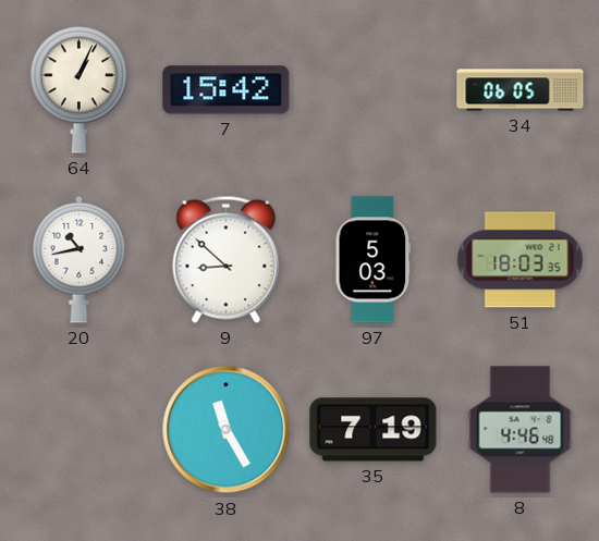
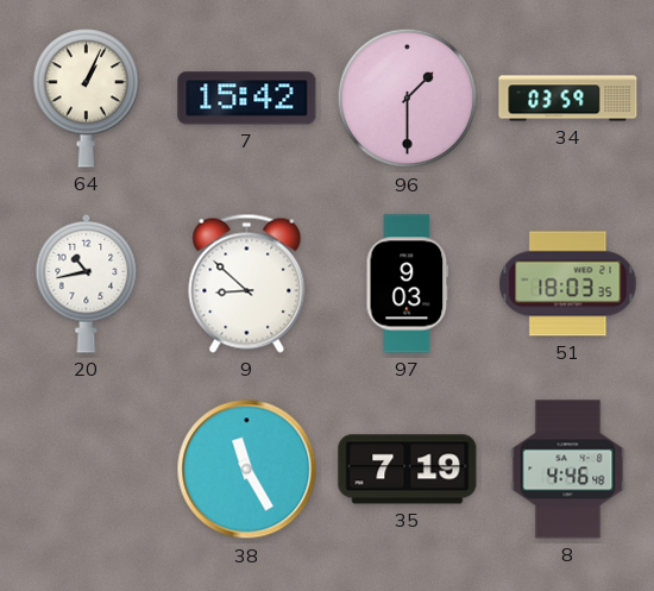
96: none -> 1:30 (408, 99)
34: 06:05 -> 03:59 (568, 99)
97: 5:03 -> 9:03 (408, 284)
